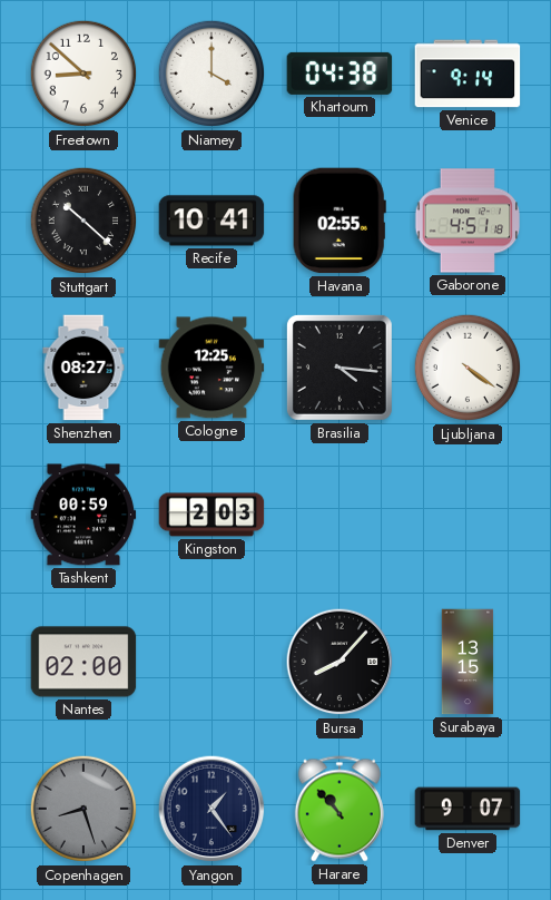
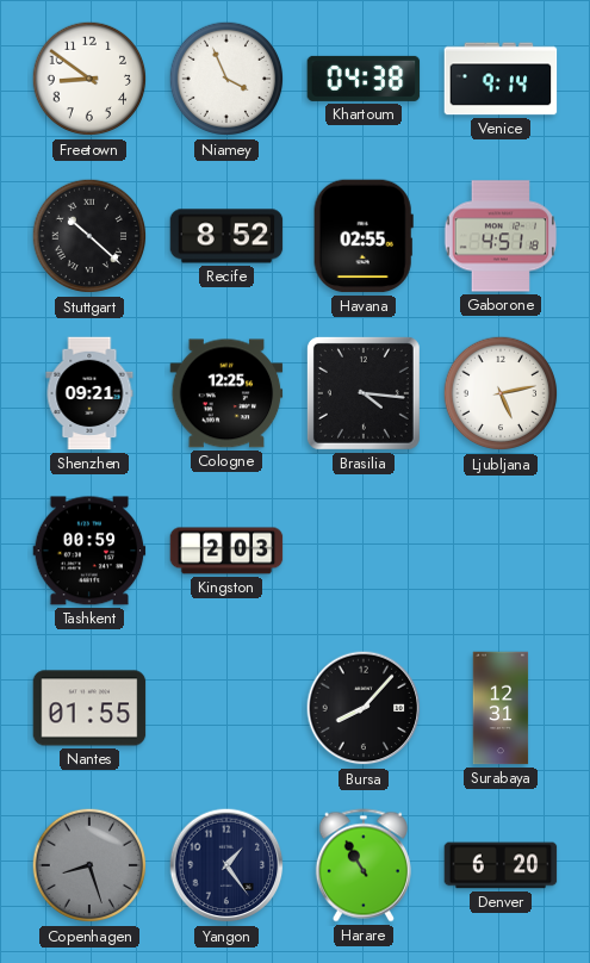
Freetown: 8:52 -> 8:51 (89, 79)
Niamey: 4:00 -> 3:56 (226, 79)
Recife: 10:41 -> 8:52 (226, 236)
Shenzhen: 08:27 -> 09:21 (89, 393)
Ljubljana: 4:21 -> 5:13 (501, 393)
Nantes: 02:00 -> 01:55 (89, 708)
Surabaya: 13:15 -> 12:31 (501, 708)
Harare: 10:53 -> 10:55 (364, 865)
Denver: 9:07 -> 6:20 (501, 865)
